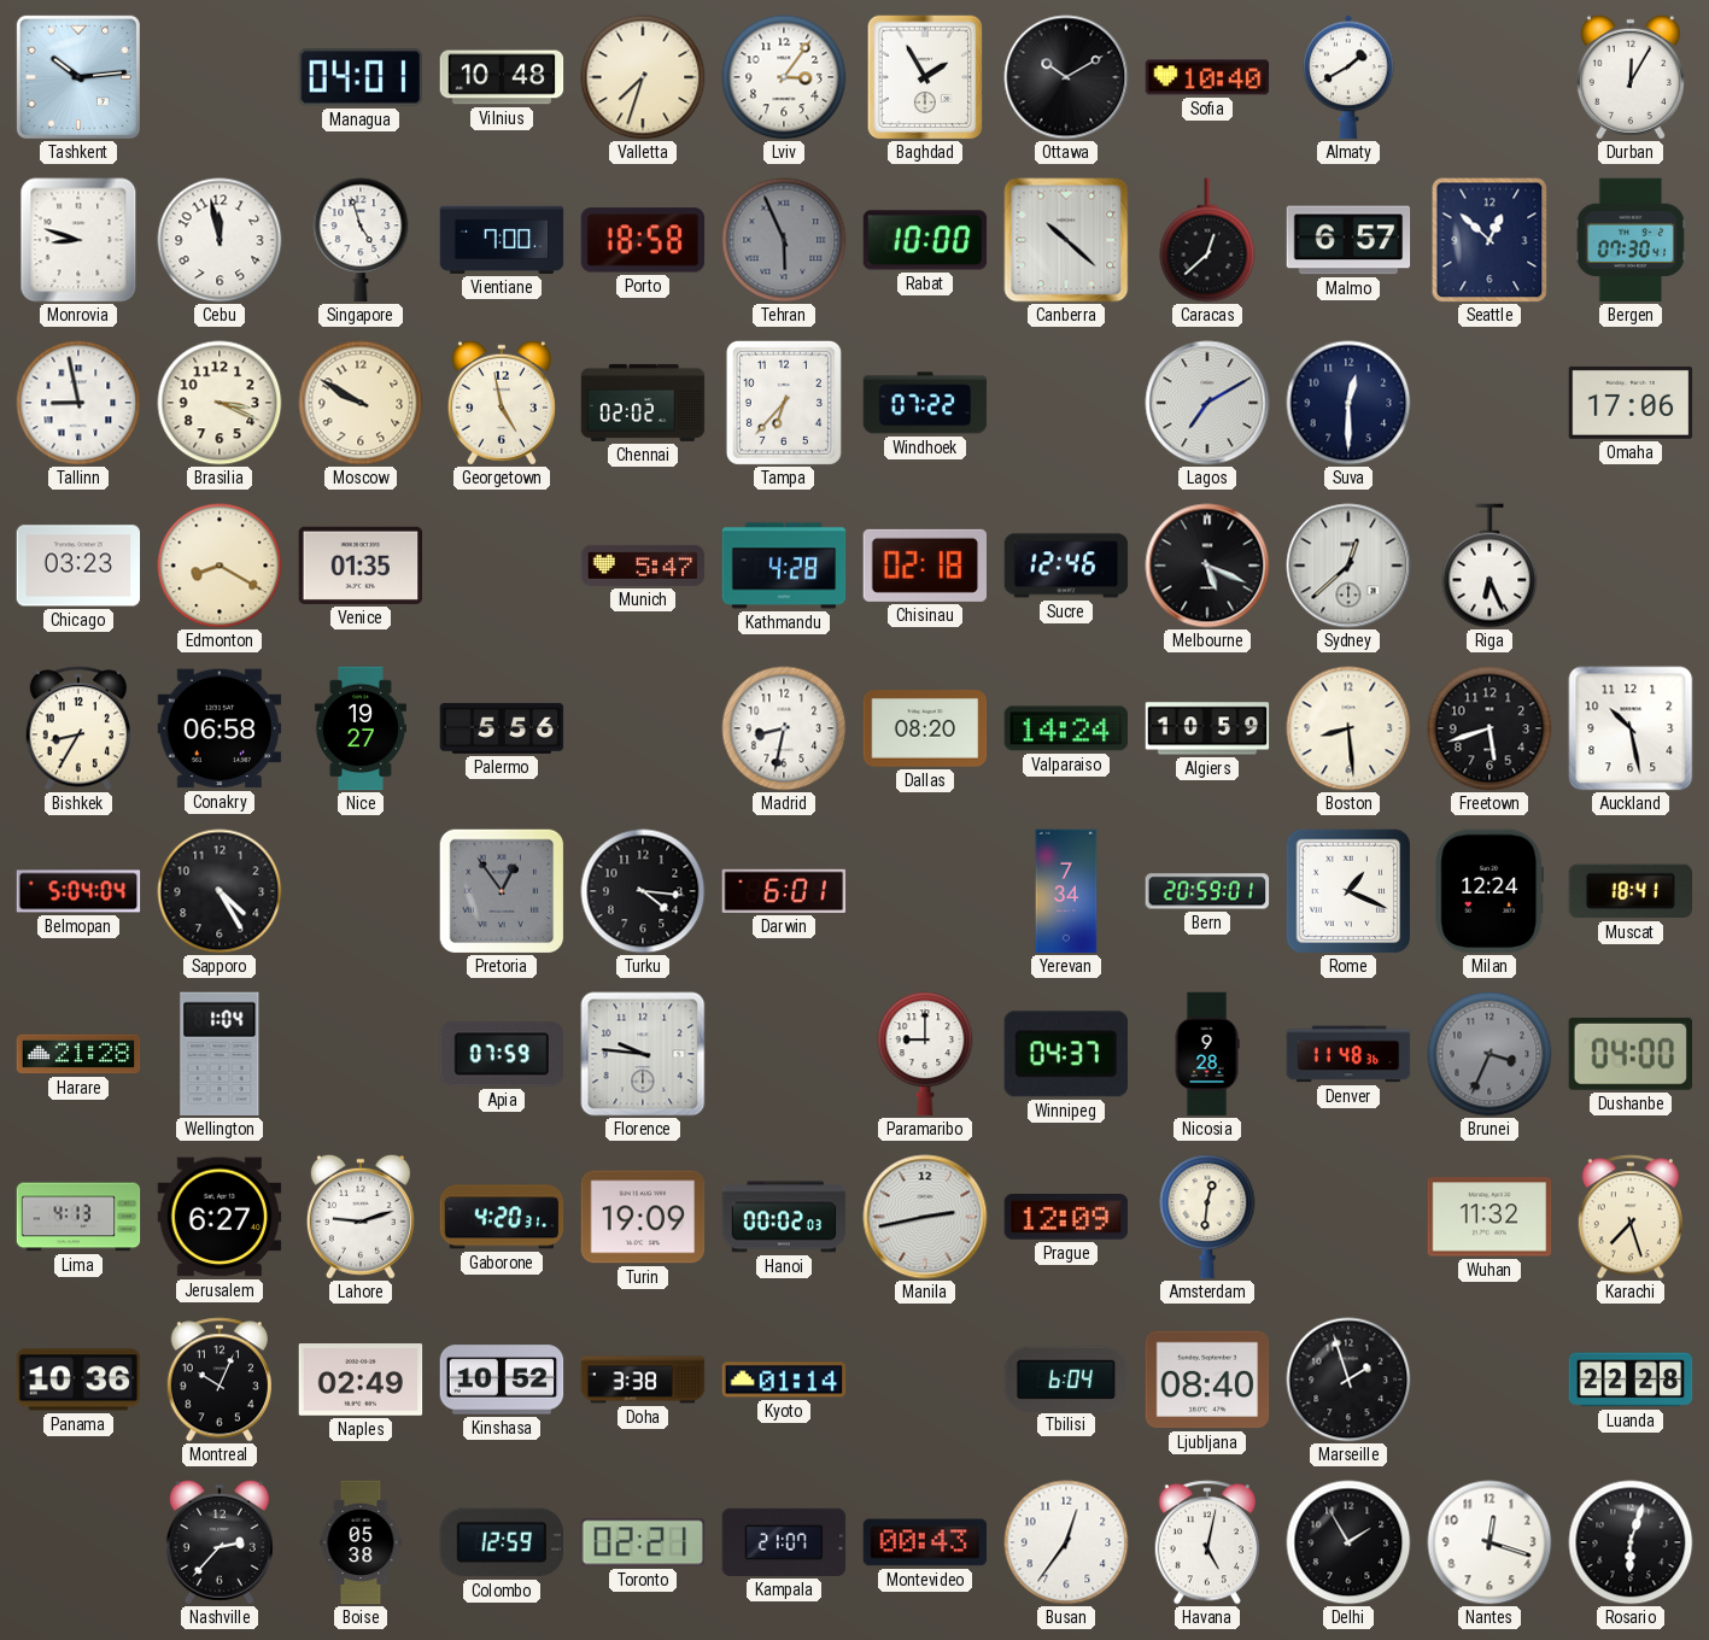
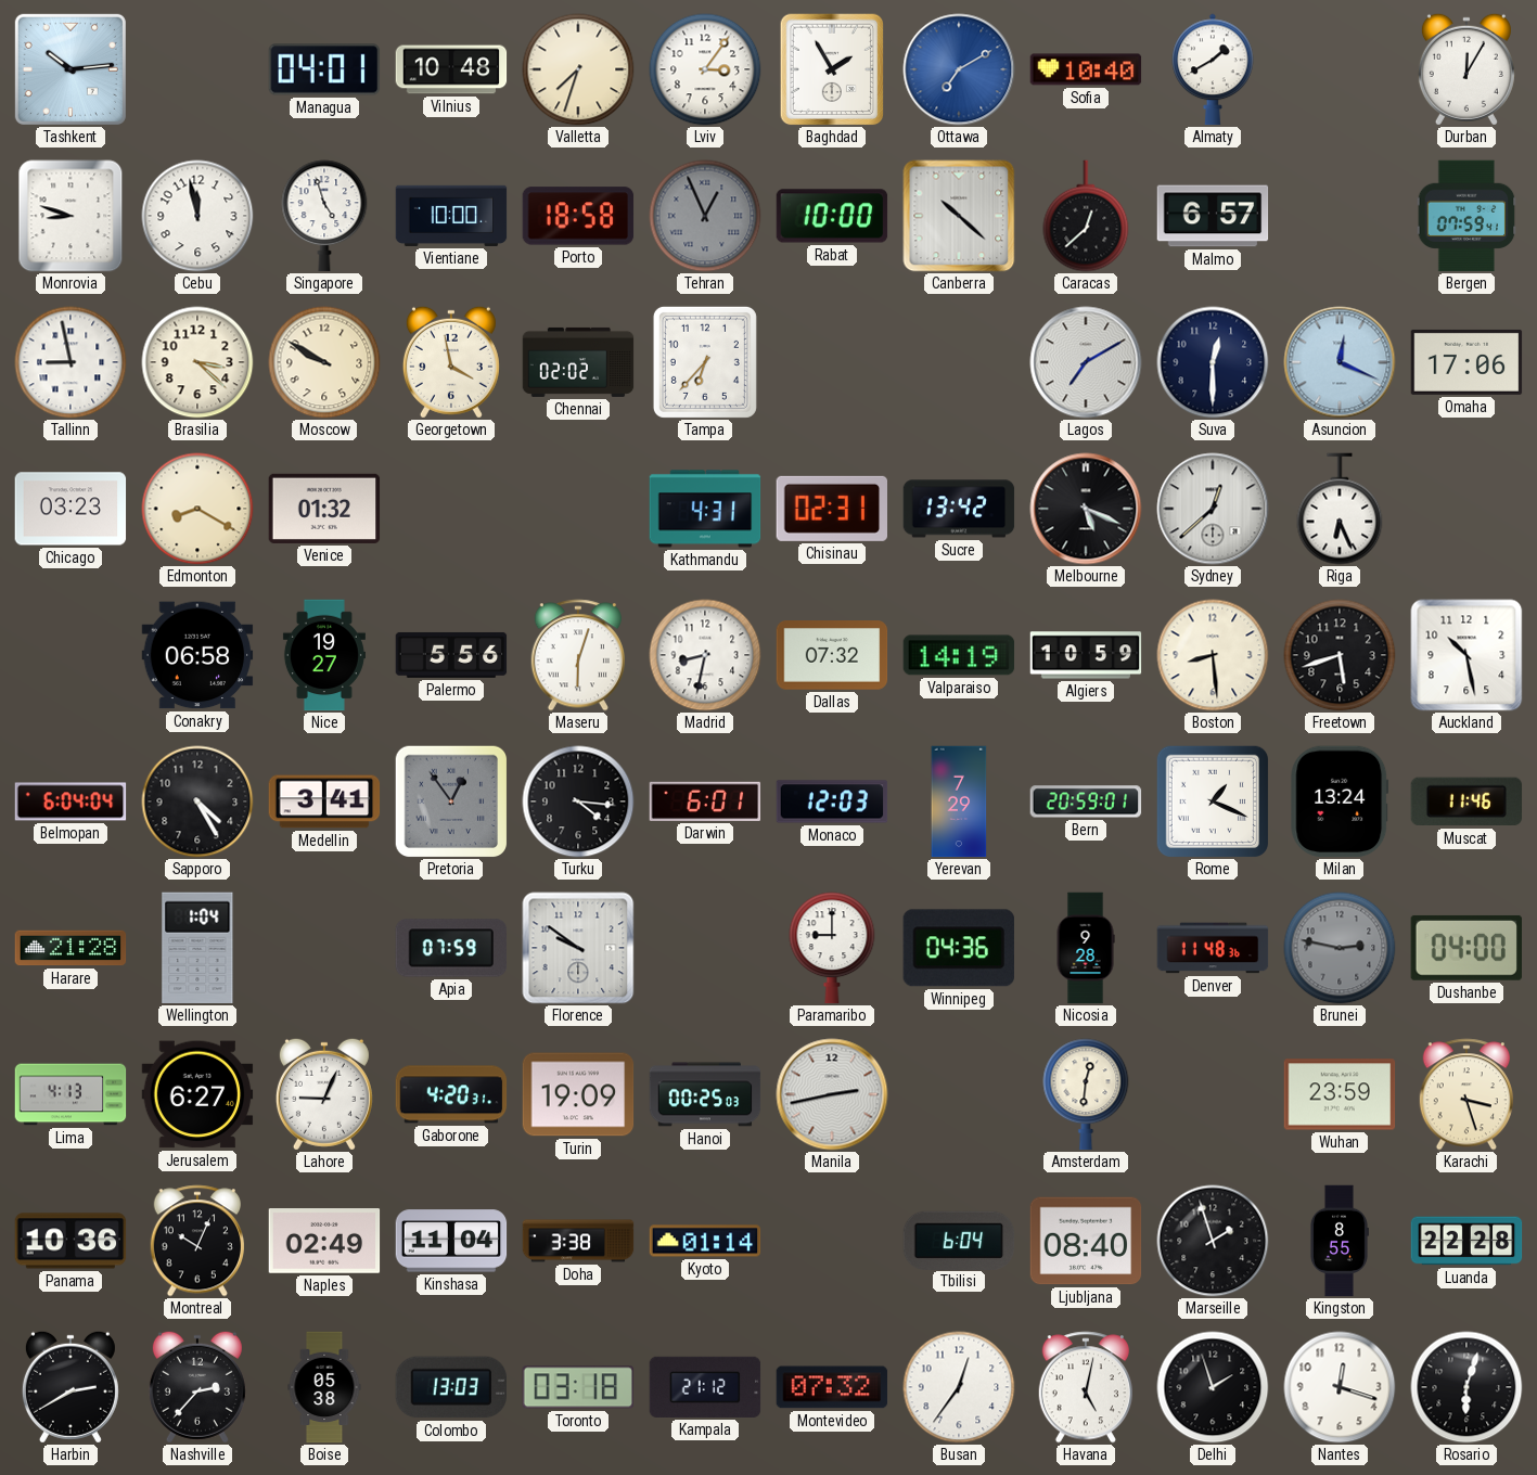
Ottawa: 10:10 -> 7:10 (959, 69)
Ottawa dial: black -> blue (959, 69)
Vientiane: 7:00 -> 10:00 (451, 216)
Tehran: 5:56 -> 12:56 (705, 216)
Seattle: 12:52 -> none (1489, 240)
Bergen: 07:30 -> 07:59 (1466, 216)
Brasilia: 3:19 -> 3:22 (197, 362)
Georgetown: 4:58 -> 3:58 (451, 362)
Windhoek: 07:22 -> none (925, 403)
Asuncion: none -> 12:19 (1340, 362)
Venice: 01:35 -> 01:32 (324, 509)
Munich: 5:47 -> none (643, 566)
Kathmandu: 4:28 -> 4:31 (705, 509)
Chisinau: 02:18 -> 02:31 (832, 509)
Sucre: 12:46 -> 13:42 (959, 509)
Bishkek: 8:35 -> none (77, 728)
Maseru: none -> 6:03 (577, 655)
Dallas: 08:20 -> 07:32 (832, 656)
Valparaiso: 14:24 -> 14:19 (959, 655)
Belmopan: 5:04 -> 6:04 (71, 801)
Medellin: none -> 3:41 (324, 801)
Monaco: none -> 12:03 (832, 801)
Yerevan: 7:34 -> 7:29 (959, 801)
Milan: 12:24 -> 13:24 (1340, 801)
Muscat: 18:41 -> 11:46 (1466, 801)
Florence: 9:46 -> 9:51 (578, 948)
Winnipeg: 04:37 -> 04:36 (959, 948)
Brunei: 3:34 -> 2:47 (1340, 948)
Lahore: 9:12 -> 9:04 (324, 1094)
Hanoi: 00:02 -> 00:25 (705, 1094)
Prague: 12:09 -> none (1066, 1218)
Wuhan: 11:32 -> 23:59 (1340, 1094)
Karachi: 7:27 -> 3:27 (1465, 1094)
Kinshasa: 10:52 -> 11:04 (451, 1241)
Kingston: none -> 8:55 (1339, 1241)
Harbin: none -> 2:40 (71, 1387)
Colombo: 12:59 -> 13:03 (450, 1387)
Toronto: 02:21 -> 03:18 (578, 1387)
Kampala: 21:07 -> 21:12 (705, 1387)
Montevideo: 00:43 -> 07:32 (832, 1387)
Delhi: 1:55 -> 1:57 (1213, 1387)
